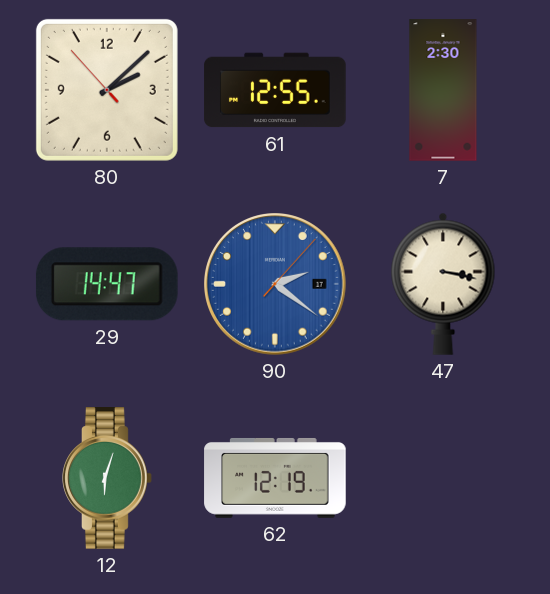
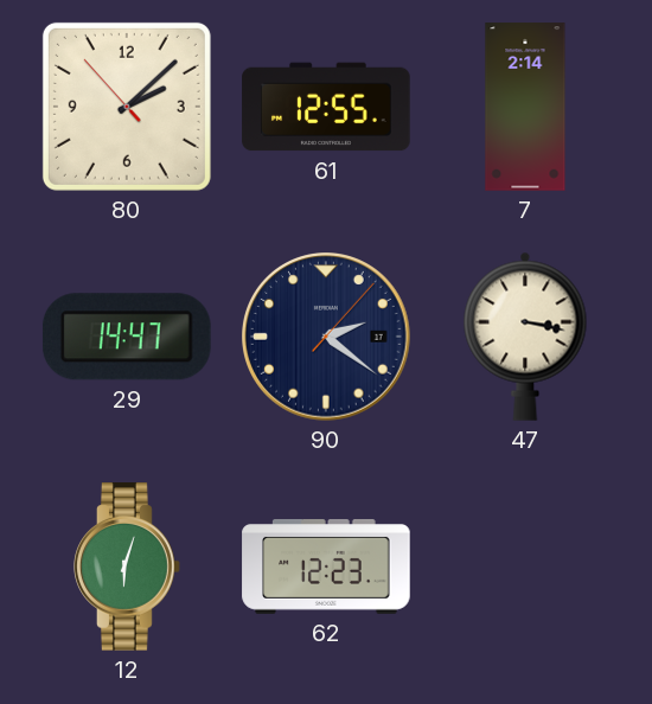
7: 2:30 -> 2:14 (525, 107)
90 dial: blue -> navy (327, 338)
62: 12:19 -> 12:23 (326, 567)
